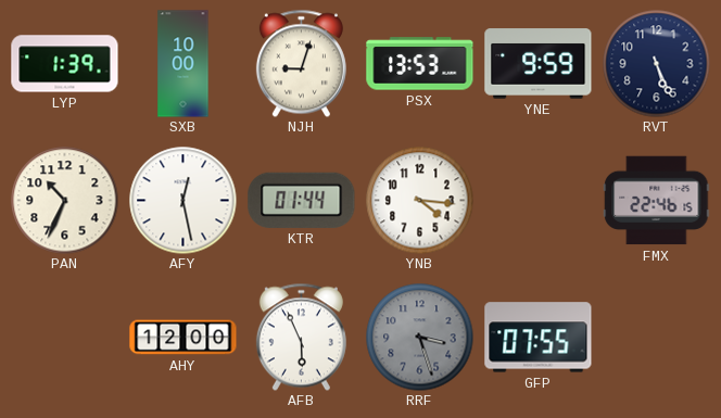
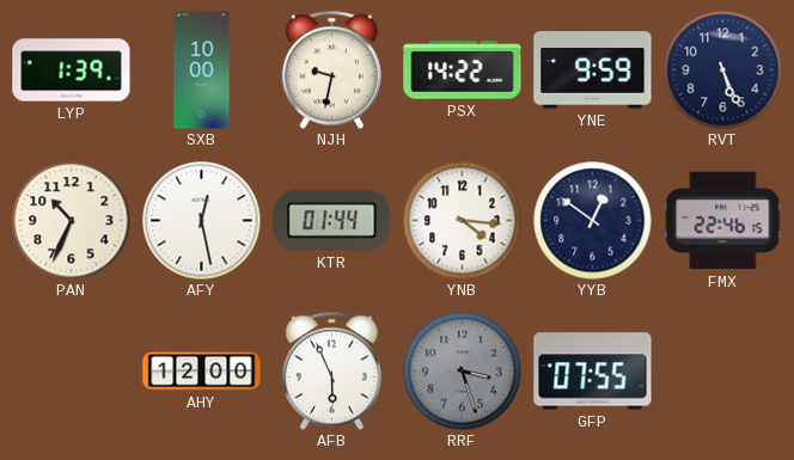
NJH: 9:03 -> 9:32 (331, 69)
PSX: 13:53 -> 14:22 (463, 70)
YYB: none -> 12:51 (593, 221)
